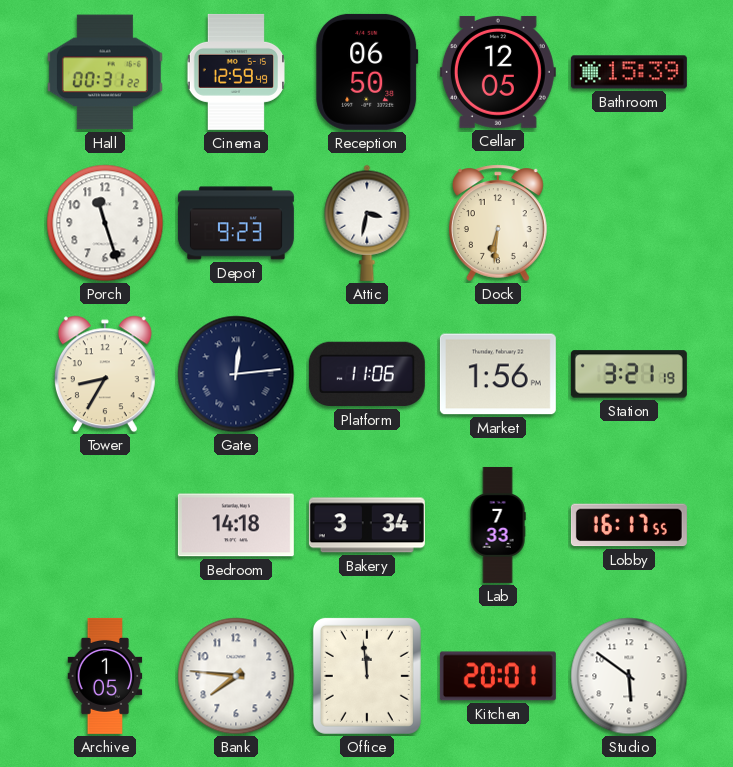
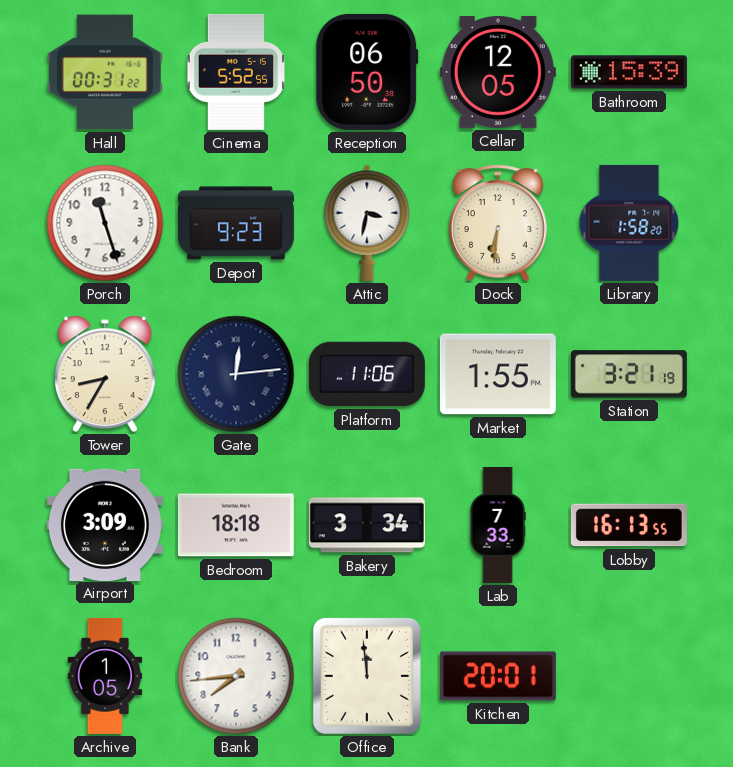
Cinema: 12:59 -> 5:52 (235, 72)
Library: none -> 1:58 (629, 223)
Market: 1:56 -> 1:55 (498, 374)
Airport: none -> 3:09 (105, 524)
Bedroom: 14:18 -> 18:18 (236, 525)
Lobby: 16:17 -> 16:13 (629, 525)
Bank: 7:46 -> 7:44 (236, 676)
Studio: 5:51 -> none (629, 676)
